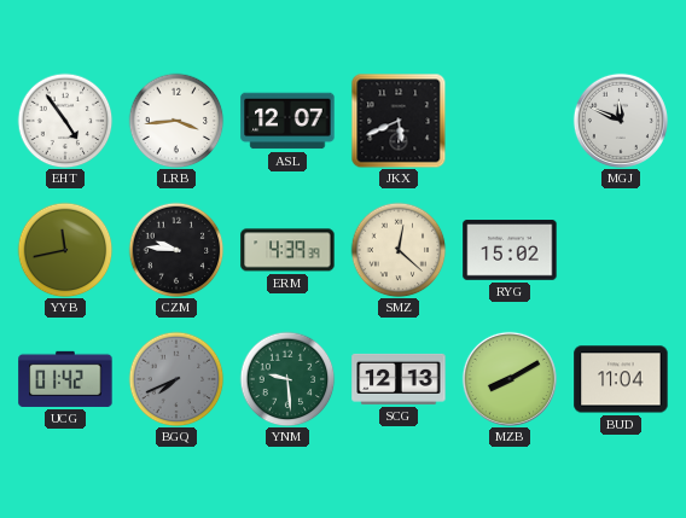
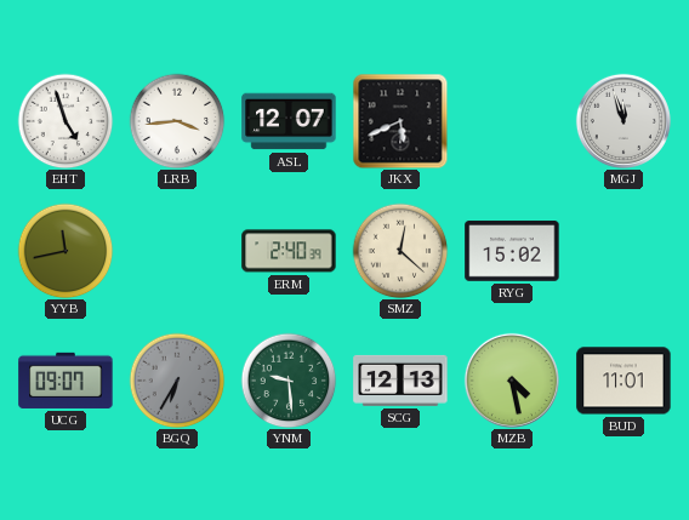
EHT: 4:54 -> 4:57 (66, 121)
MGJ: 11:49 -> 11:57 (623, 121)
CZM: 9:46 -> none (176, 250)
ERM: 4:39 -> 2:40 (289, 251)
UCG: 01:42 -> 09:07 (66, 381)
BGQ: 7:41 -> 6:35 (177, 381)
MZB: 8:10 -> 4:28 (512, 381)
BUD: 11:04 -> 11:01 (623, 381)
